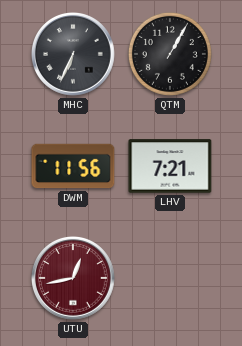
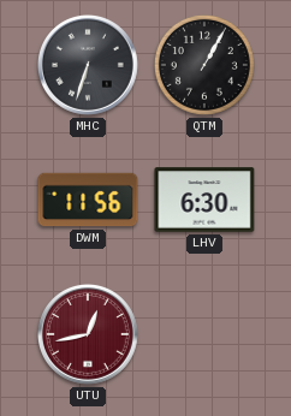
MHC: 6:34 -> 6:33 (89, 66)
LHV: 7:21 -> 6:30 (204, 200)
